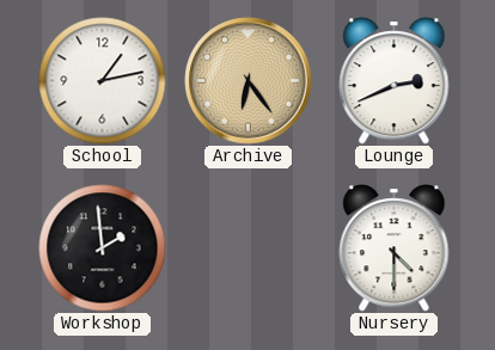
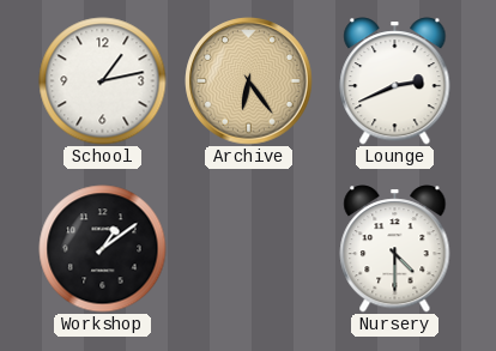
Workshop: 1:59 -> 1:09 (103, 249)
